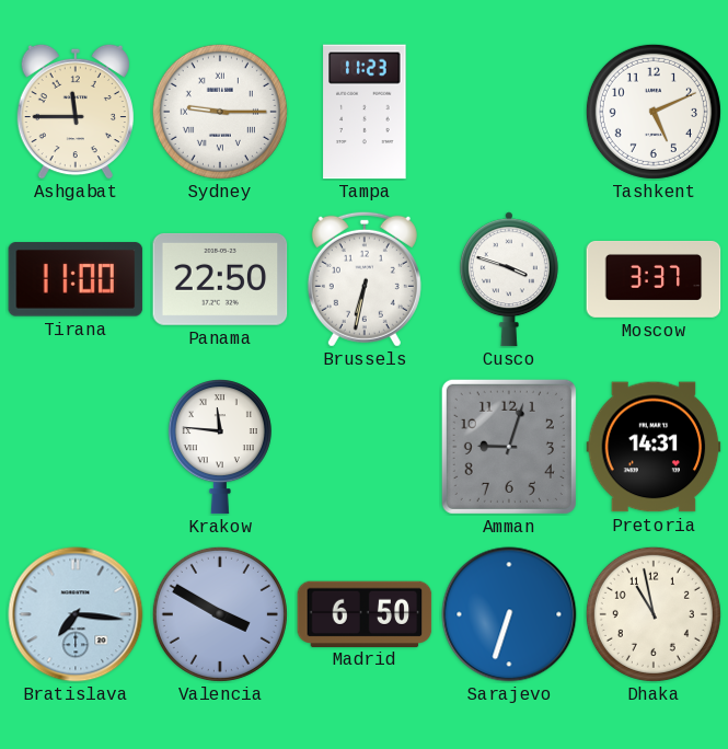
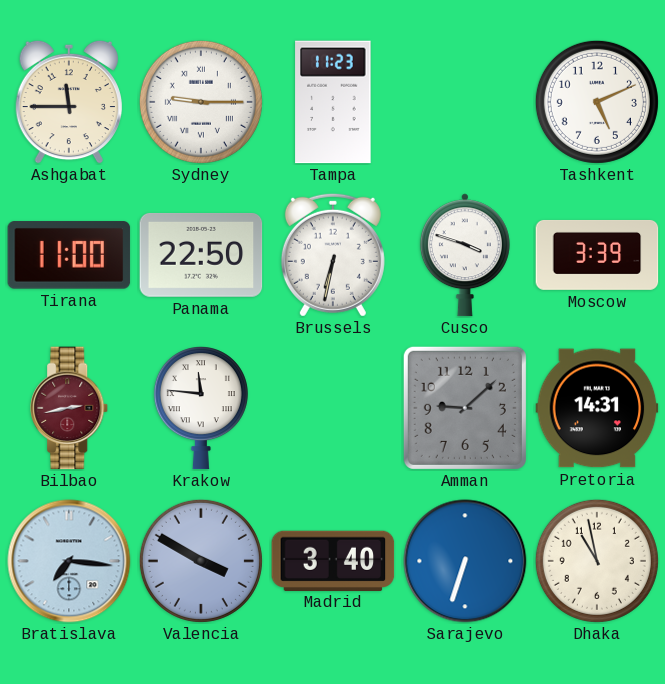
Moscow: 3:37 -> 3:39 (597, 255)
Bilbao: none -> 2:43 (70, 408)
Amman: 9:03 -> 9:08 (465, 408)
Madrid: 6:50 -> 3:40 (333, 560)
